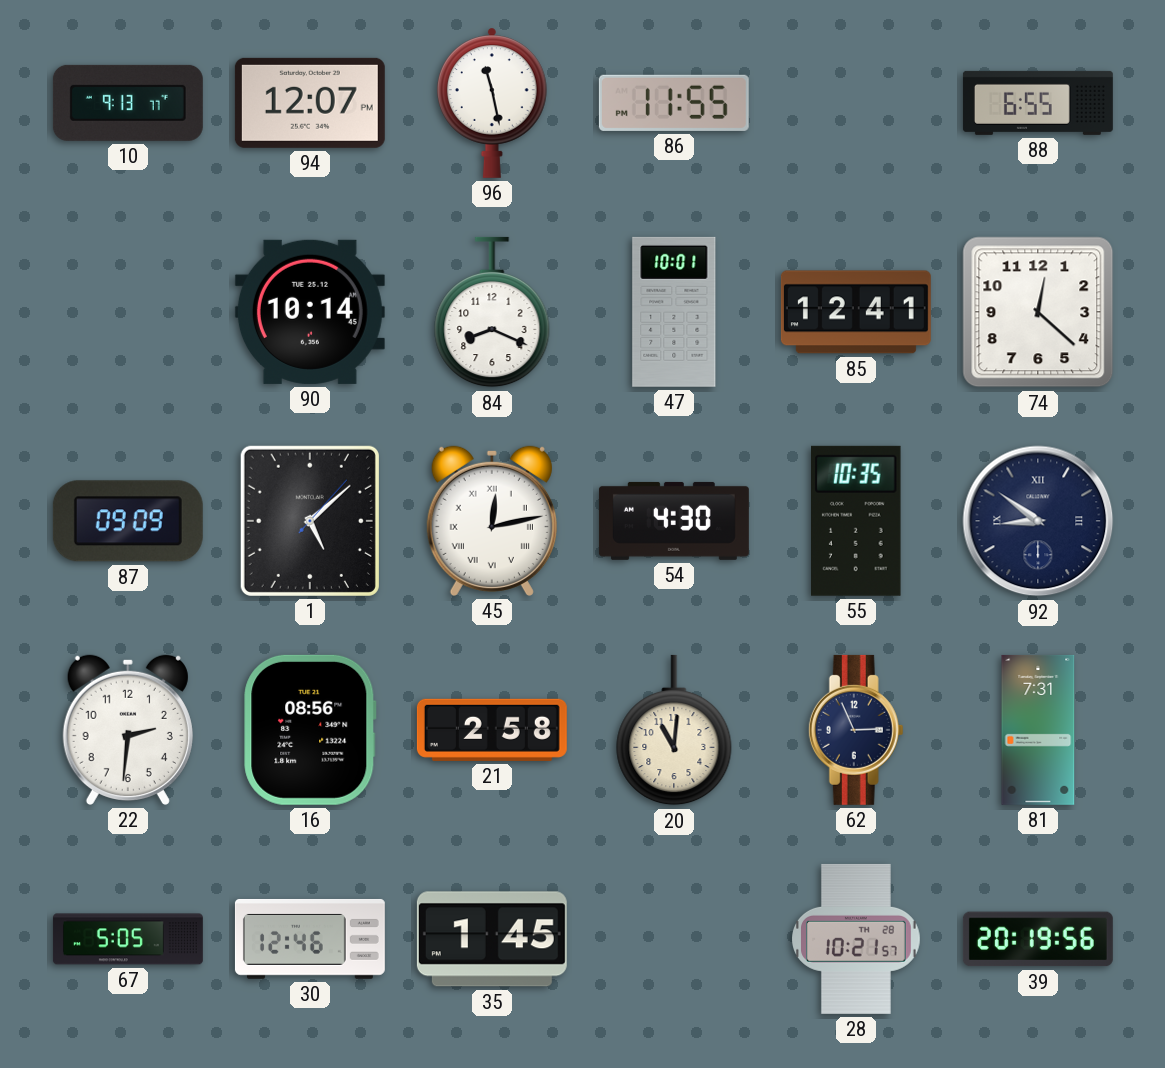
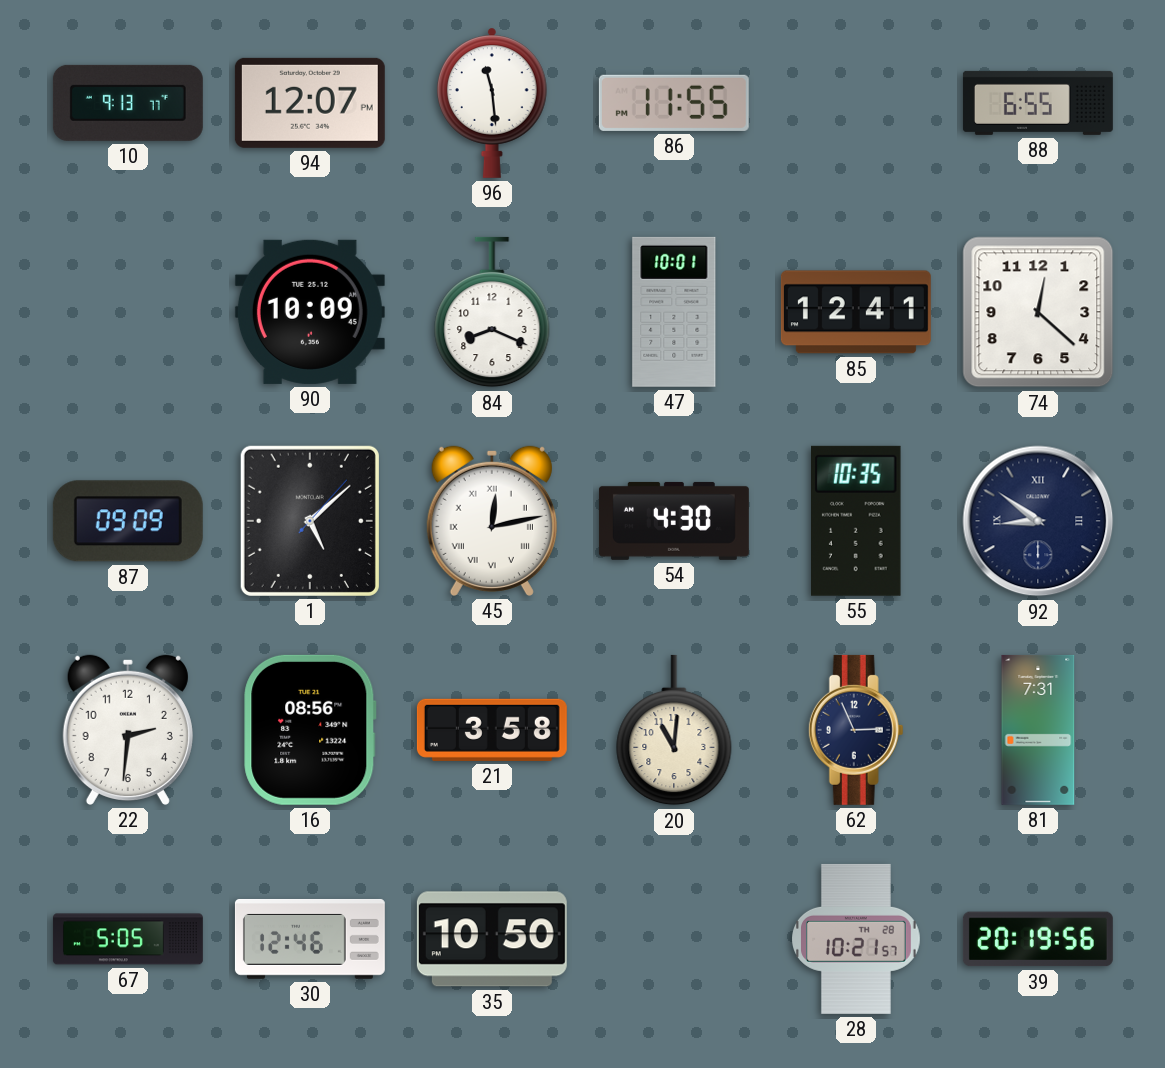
96: 11:28 -> 11:29 (492, 103)
90: 10:14 -> 10:09 (310, 312)
21: 2:58 -> 3:58 (492, 730)
35: 1:45 -> 10:50 (492, 939)
